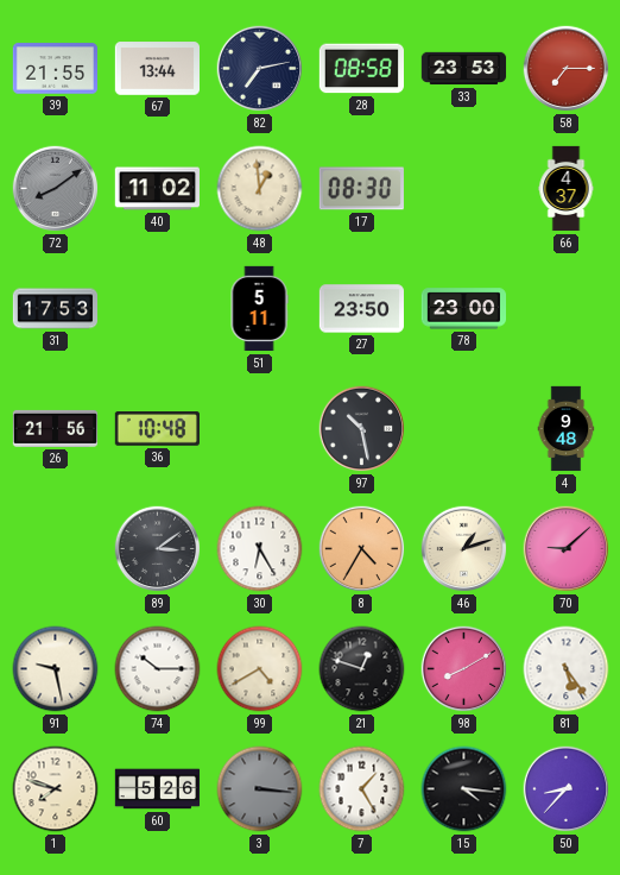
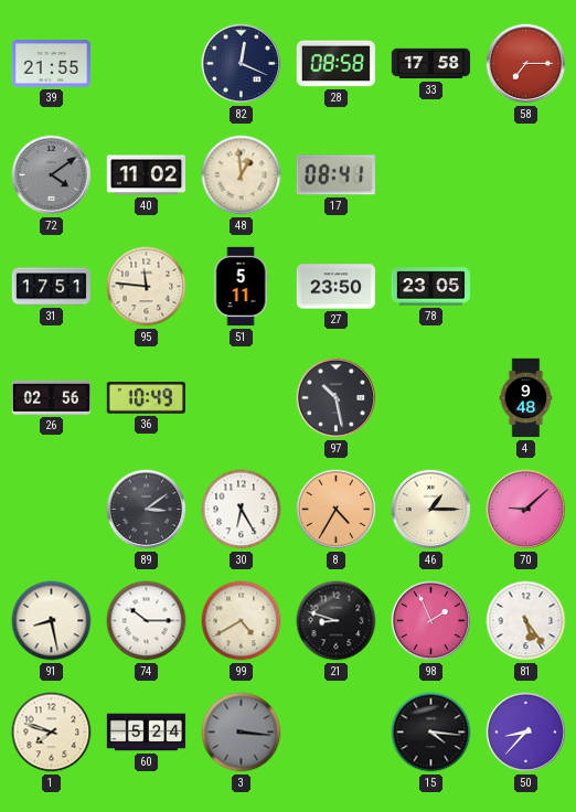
67: 13:44 -> none (157, 69)
82: 7:13 -> 12:19 (242, 64)
33: 23:53 -> 17:58 (431, 64)
72: 8:09 -> 4:09 (52, 175)
17: 08:30 -> 08:41 (335, 175)
66: 4:37 -> none (567, 189)
31: 17:53 -> 17:51 (51, 287)
95: none -> 11:46 (147, 287)
78: 23:00 -> 23:05 (430, 287)
26: 21:56 -> 02:56 (52, 397)
36: 10:48 -> 10:49 (146, 398)
46: 1:12 -> 1:15 (431, 510)
91: 9:28 -> 8:28 (52, 621)
21: 12:48 -> 8:48 (337, 621)
98: 8:10 -> 1:56 (431, 621)
60: 5:26 -> 5:24 (147, 733)
7: 1:25 -> none (362, 789)
